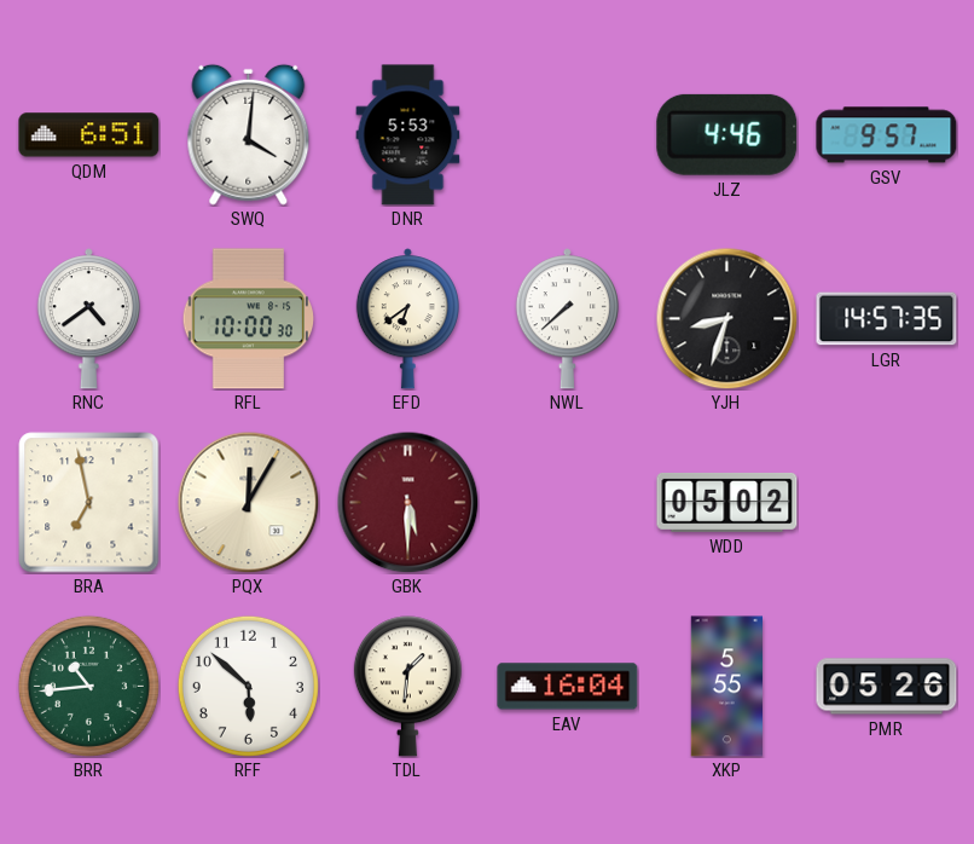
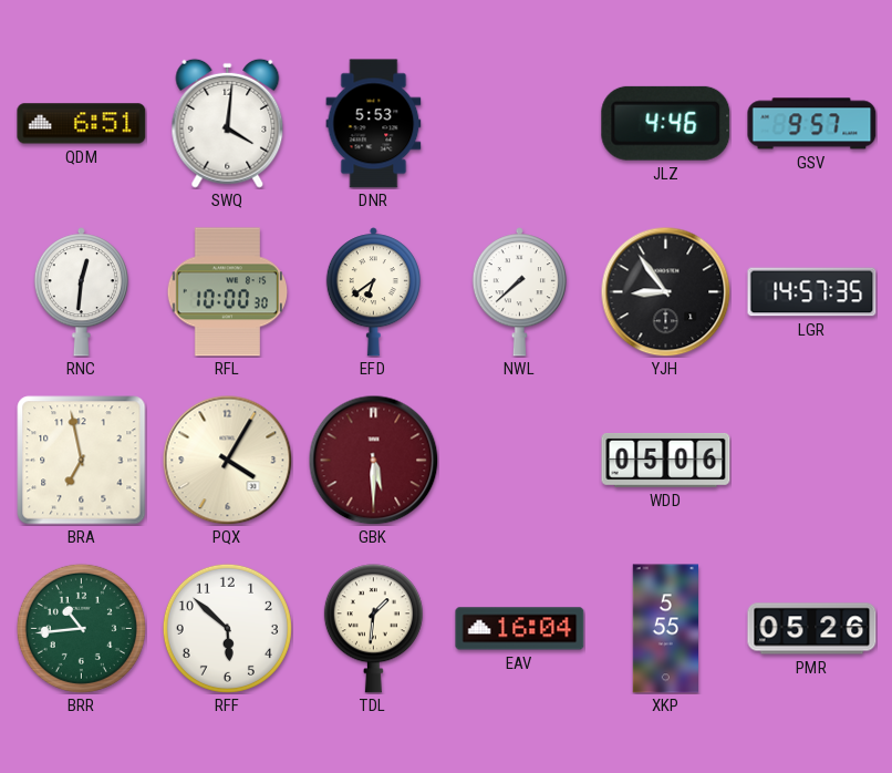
RNC: 4:39 -> 12:31 (81, 292)
YJH: 8:33 -> 8:54 (665, 291)
PQX: 12:05 -> 4:05 (227, 460)
WDD: 05:02 -> 05:06 (666, 460)
